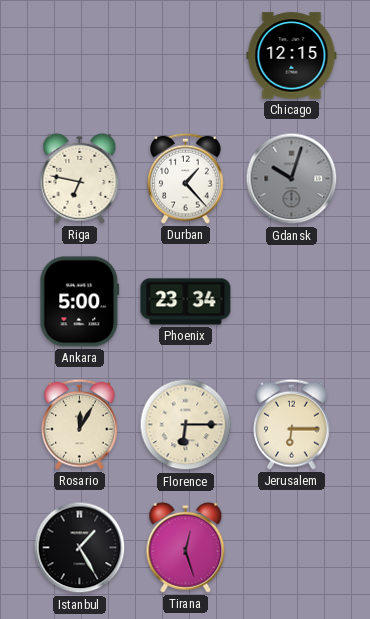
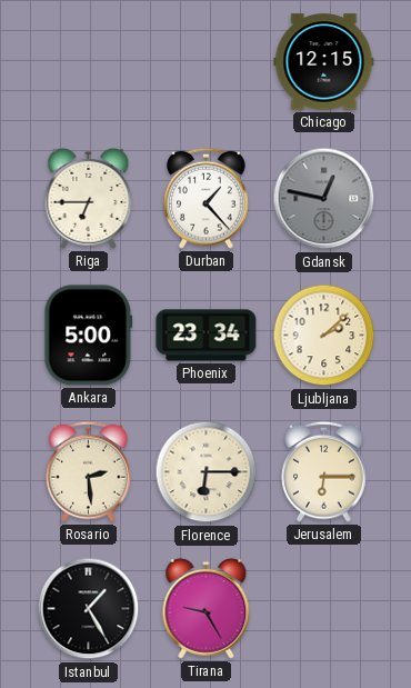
Riga: 6:47 -> 6:45 (89, 198)
Gdansk: 10:03 -> 12:47 (324, 199)
Ljubljana: none -> 2:08 (324, 336)
Rosario: 12:05 -> 2:29 (89, 471)
Tirana: 12:27 -> 9:25 (207, 608)
